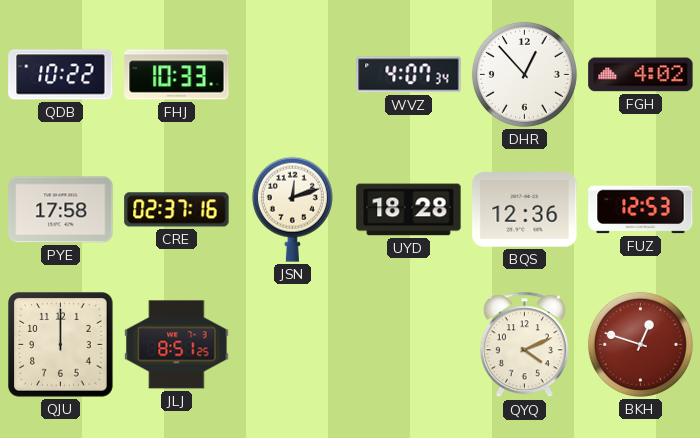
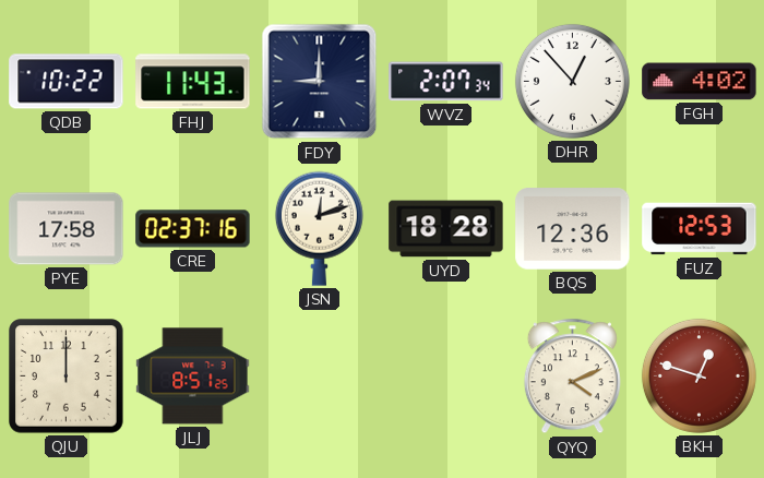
FHJ: 10:33 -> 11:43 (193, 82)
FDY: none -> 9:00 (320, 82)
WVZ: 4:07 -> 2:07 (446, 82)
